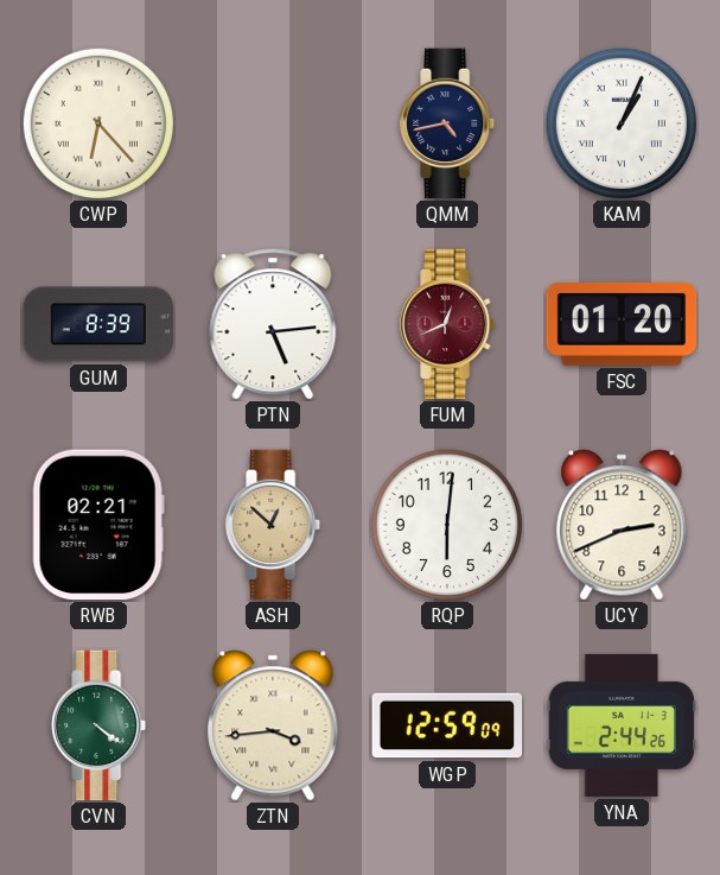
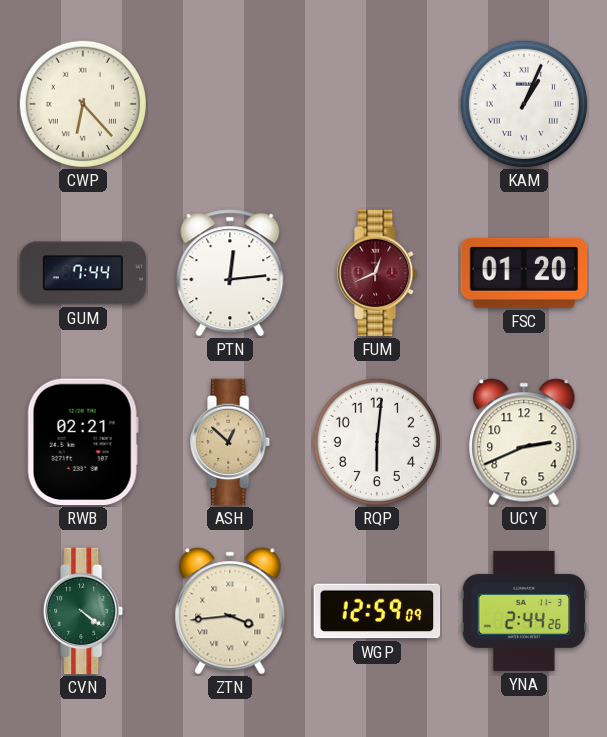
QMM: 4:43 -> none (448, 123)
GUM: 8:39 -> 7:44 (83, 273)
PTN: 5:14 -> 12:14 (230, 273)
